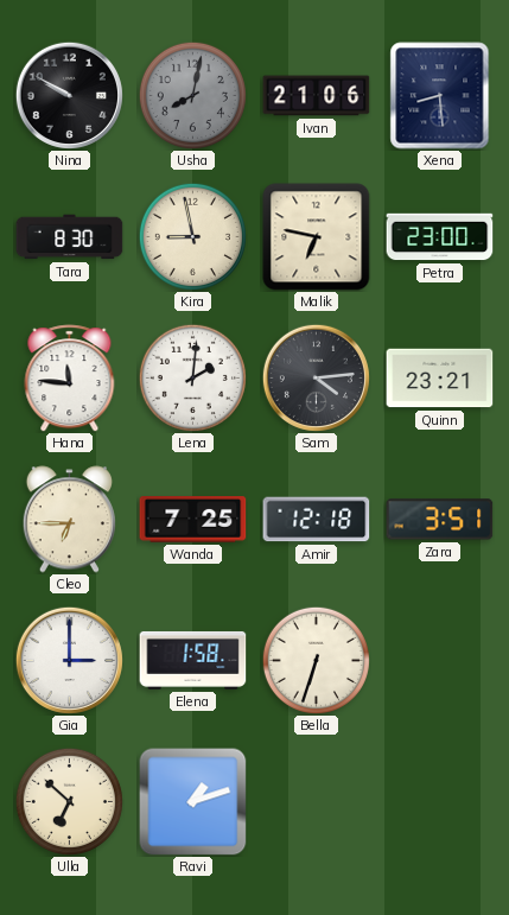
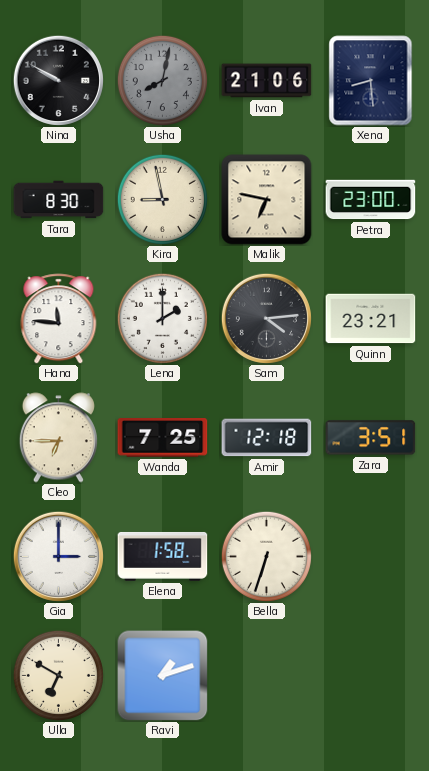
Lena: 2:01 -> 2:00 (162, 318)
Ulla: 6:52 -> 6:50 (58, 675)
